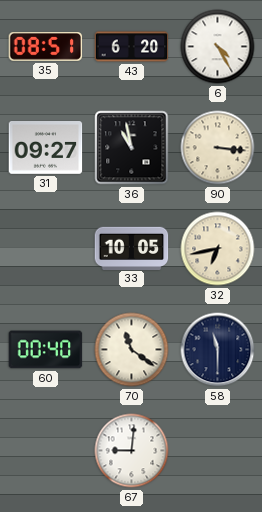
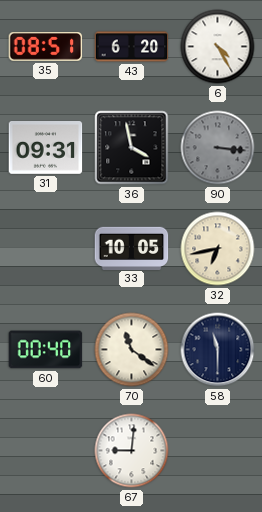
31: 09:27 -> 09:31 (46, 148)
36: 10:58 -> 3:58 (132, 148)
90 dial: cream -> grey (218, 148)
